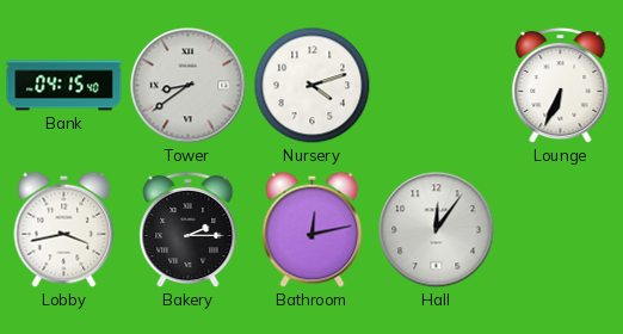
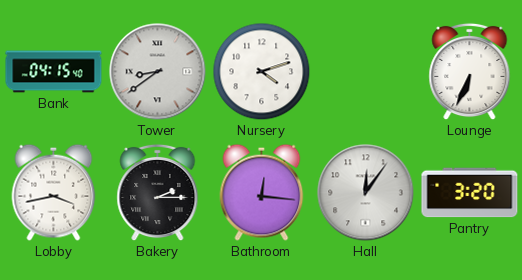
Bathroom: 12:13 -> 12:16 (262, 192)
Pantry: none -> 3:20 (470, 193)
